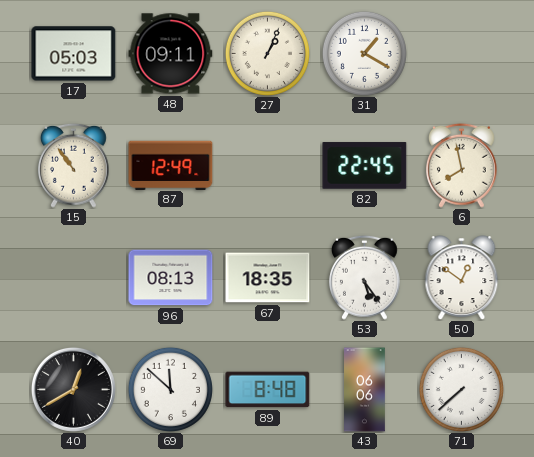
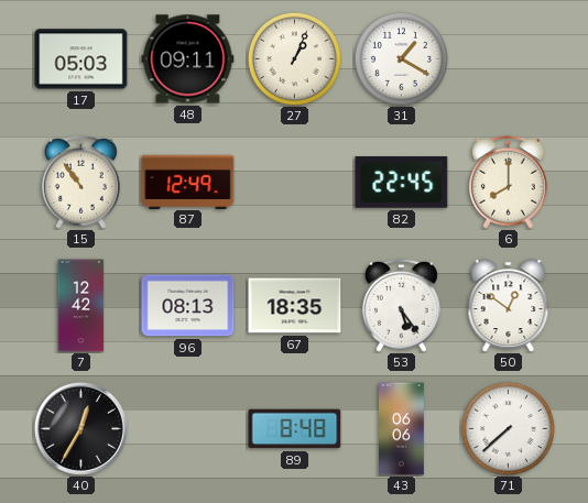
6: 7:58 -> 8:00 (508, 182)
7: none -> 12:42 (81, 306)
40: 12:40 -> 12:35 (80, 428)
69: 11:52 -> none (170, 389)
